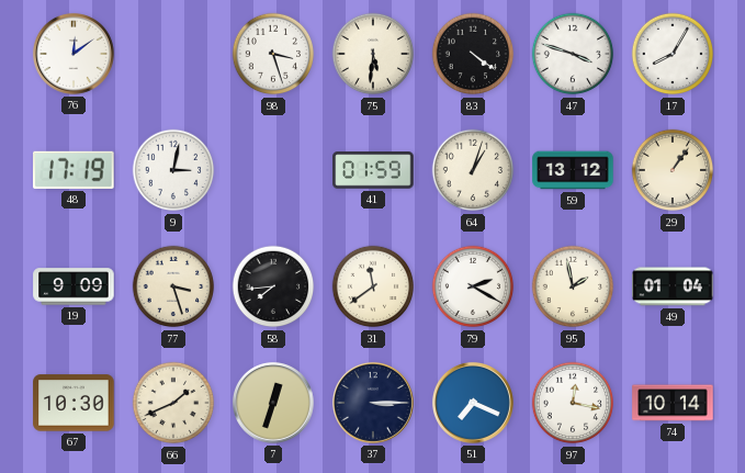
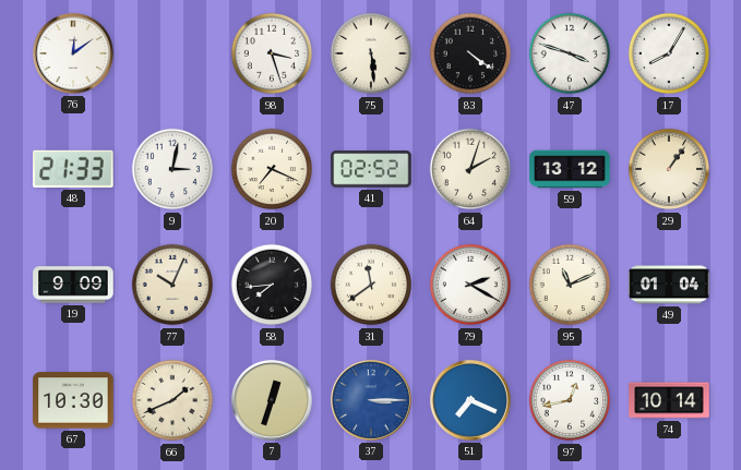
75: 5:31 -> 5:29 (371, 53)
48: 17:19 -> 21:33 (73, 169)
20: none -> 7:19 (272, 169)
41: 01:59 -> 02:52 (371, 169)
64: 1:03 -> 2:03 (470, 169)
77: 3:27 -> 10:04 (172, 285)
95: 1:58 -> 11:11 (570, 285)
37 dial: navy -> blue (371, 400)
97: 12:17 -> 12:43 (570, 400)
